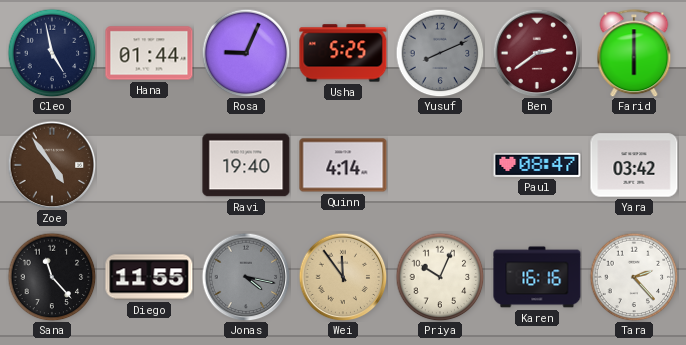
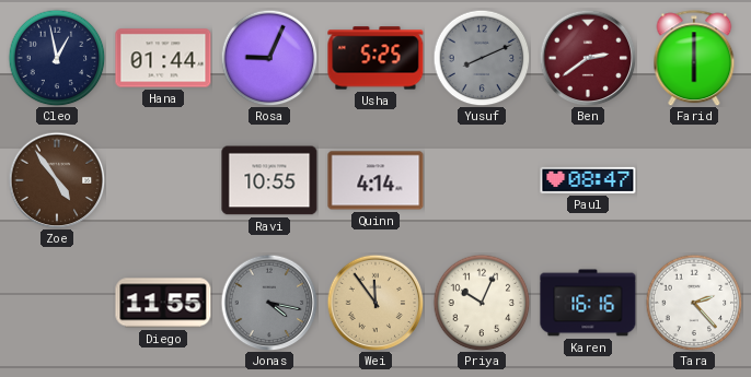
Cleo: 4:58 -> 12:58 (57, 58)
Ravi: 19:40 -> 10:55 (269, 180)
Yara: 03:42 -> none (634, 165)
Sana: 11:23 -> none (52, 277)
